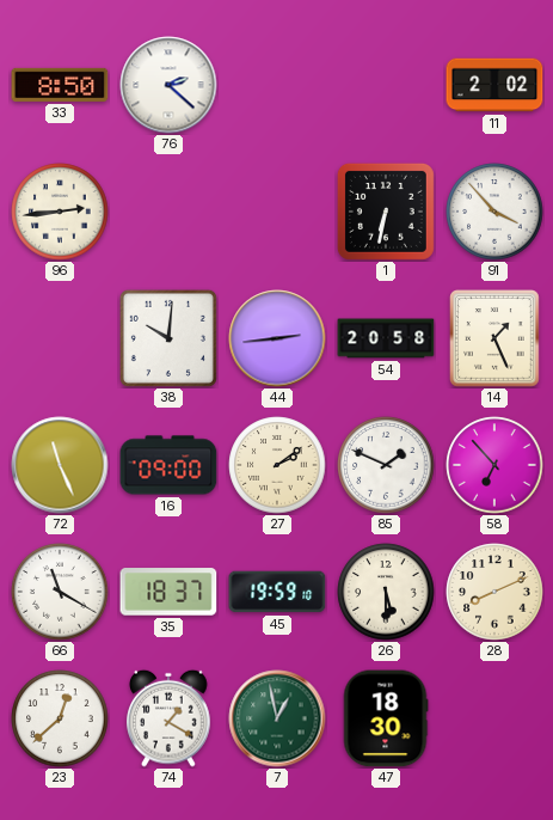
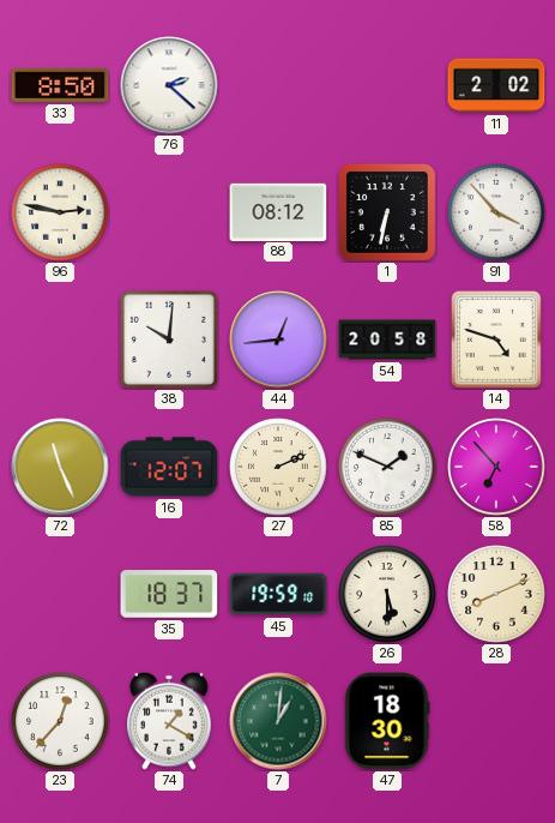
96: 2:44 -> 2:47 (60, 212)
88: none -> 08:12 (278, 211)
44: 2:44 -> 12:44 (278, 340)
14: 1:26 -> 4:48 (497, 341)
16: 09:00 -> 12:07 (169, 467)
27: 2:09 -> 2:11 (278, 467)
66: 11:20 -> none (60, 592)
23: 12:38 -> 12:37 (60, 721)
7: 12:58 -> 1:01 (278, 721)
